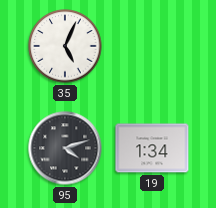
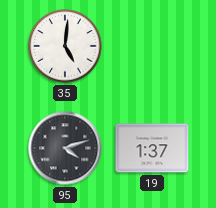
35: 5:04 -> 5:01 (65, 46)
19: 1:34 -> 1:37 (152, 148)
